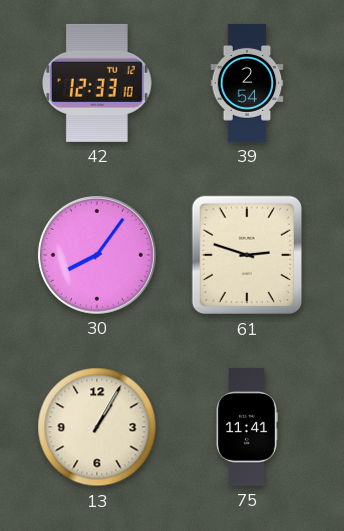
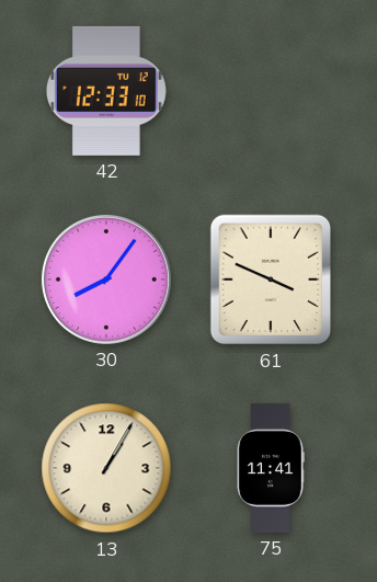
39: 2:54 -> none (247, 83)
61: 2:48 -> 3:49 (270, 279)
